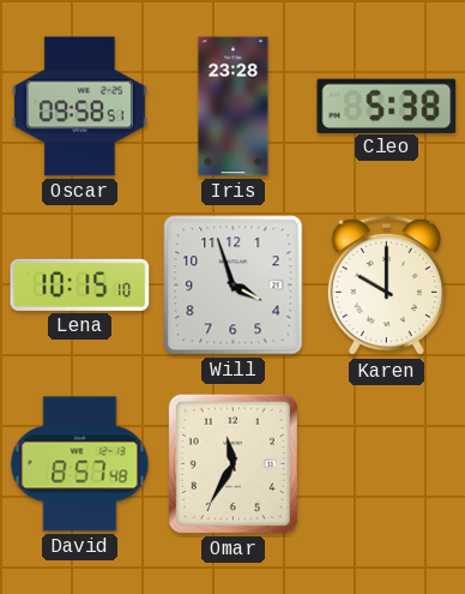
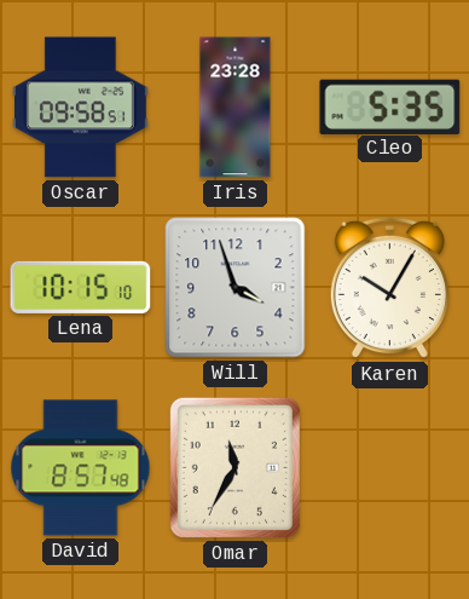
Cleo: 5:38 -> 5:35 (390, 106)
Karen: 10:00 -> 10:05 (389, 288)
